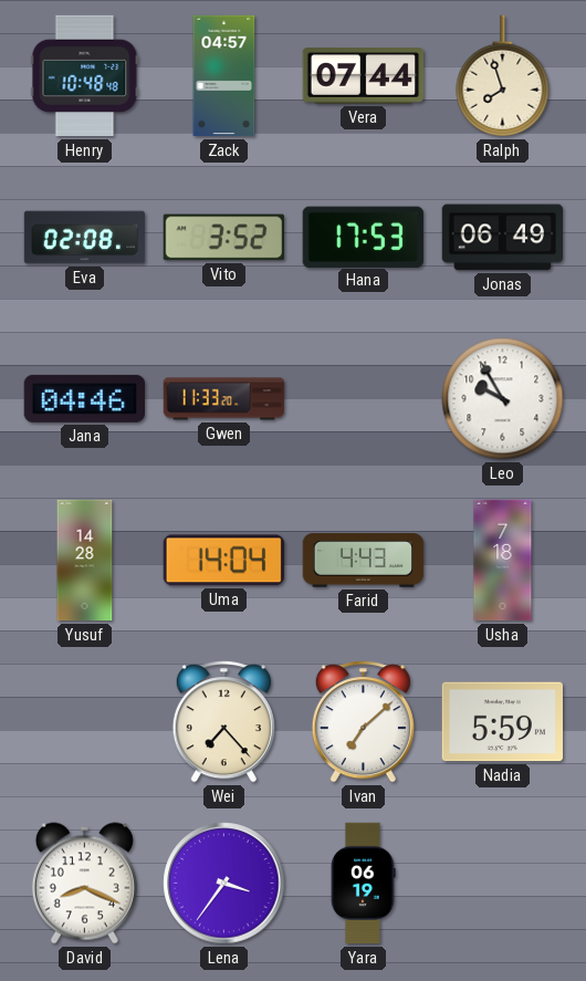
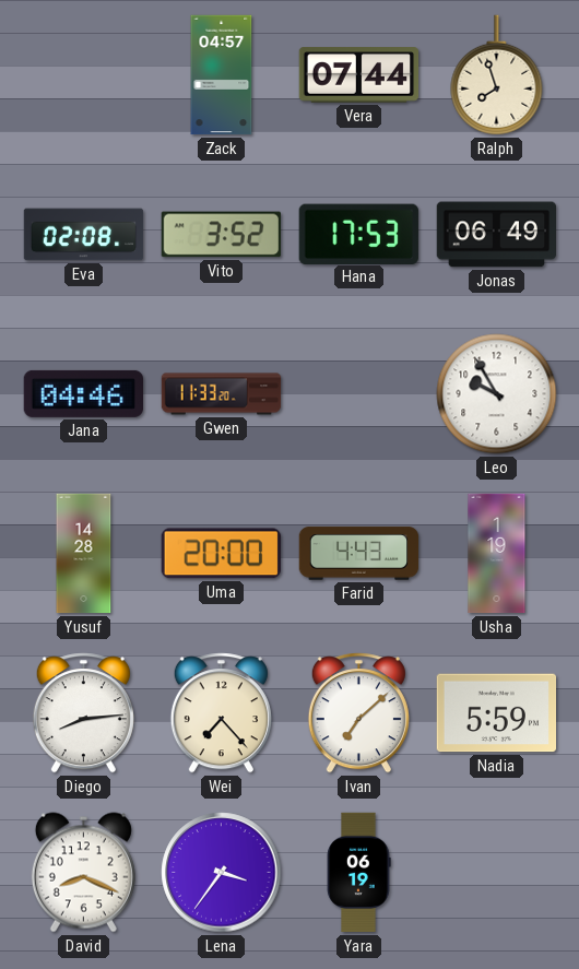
Henry: 10:48 -> none (85, 76)
Uma: 14:04 -> 20:00 (221, 554)
Usha: 7:18 -> 1:19 (497, 554)
Diego: none -> 8:14 (83, 713)
